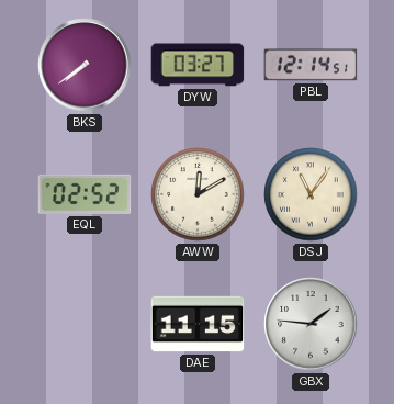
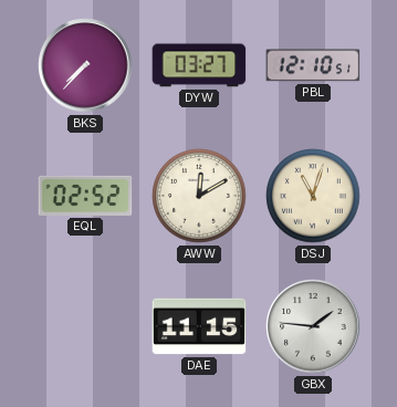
BKS: 7:39 -> 7:37 (85, 65)
PBL: 12:14 -> 12:10 (313, 65)
DSJ: 11:06 -> 11:03 (313, 196)
